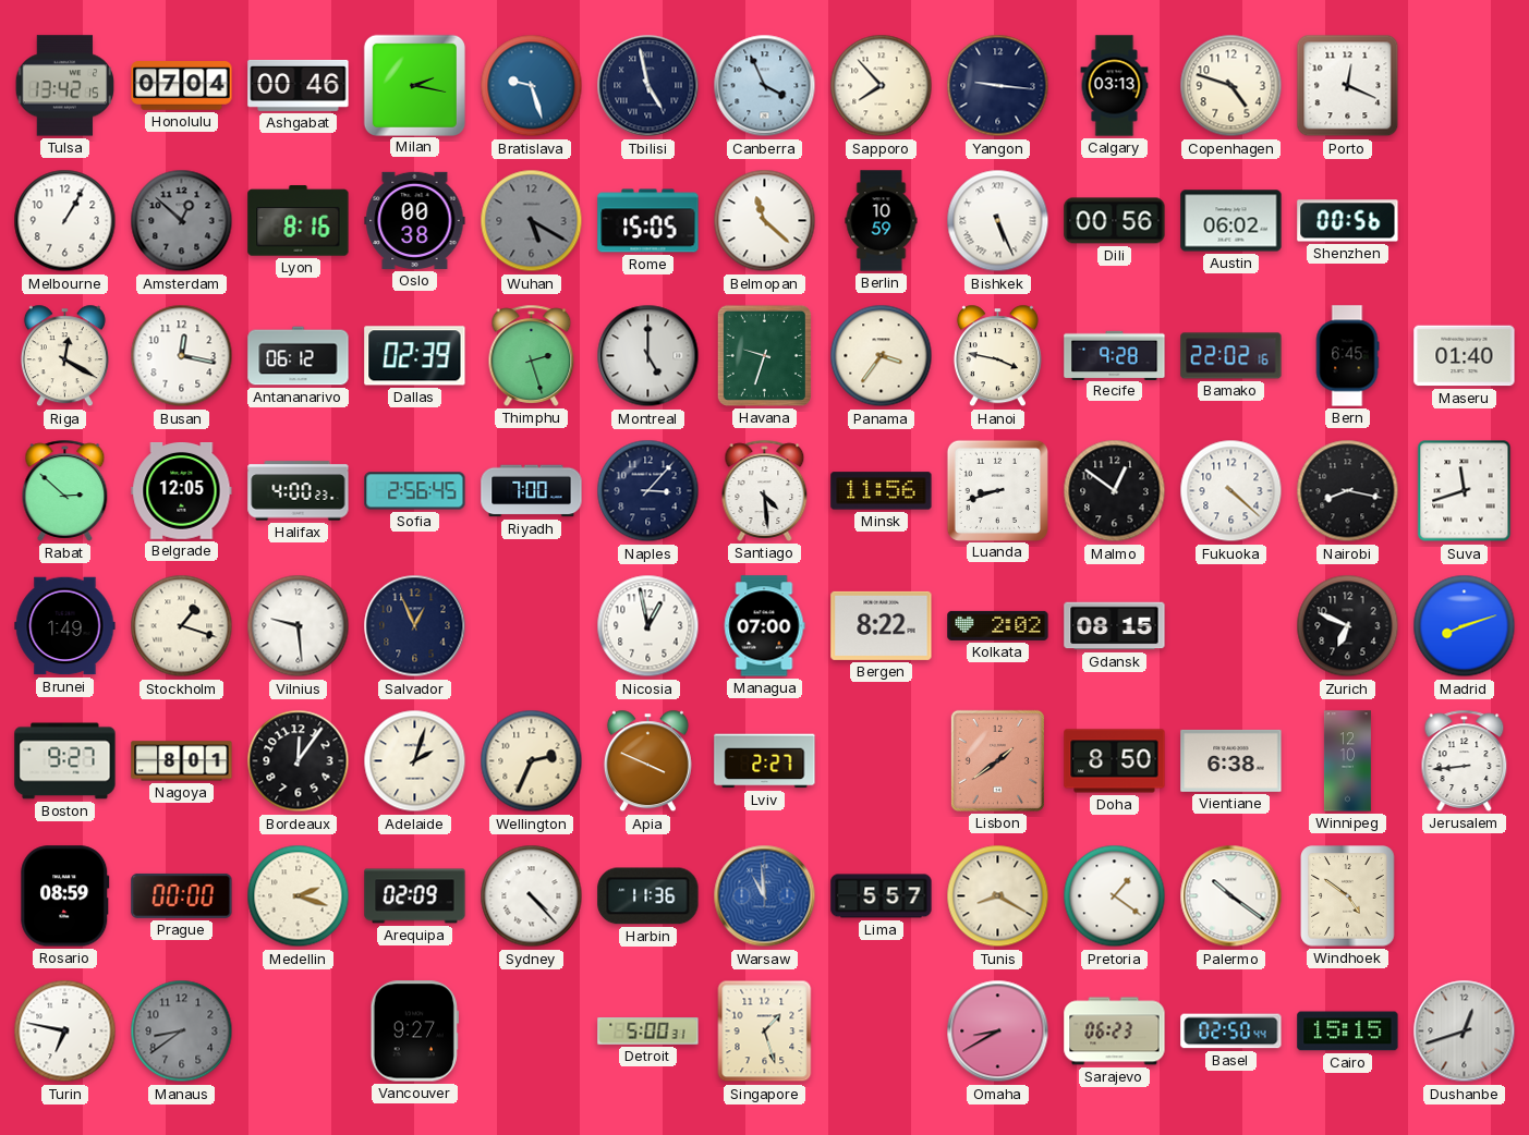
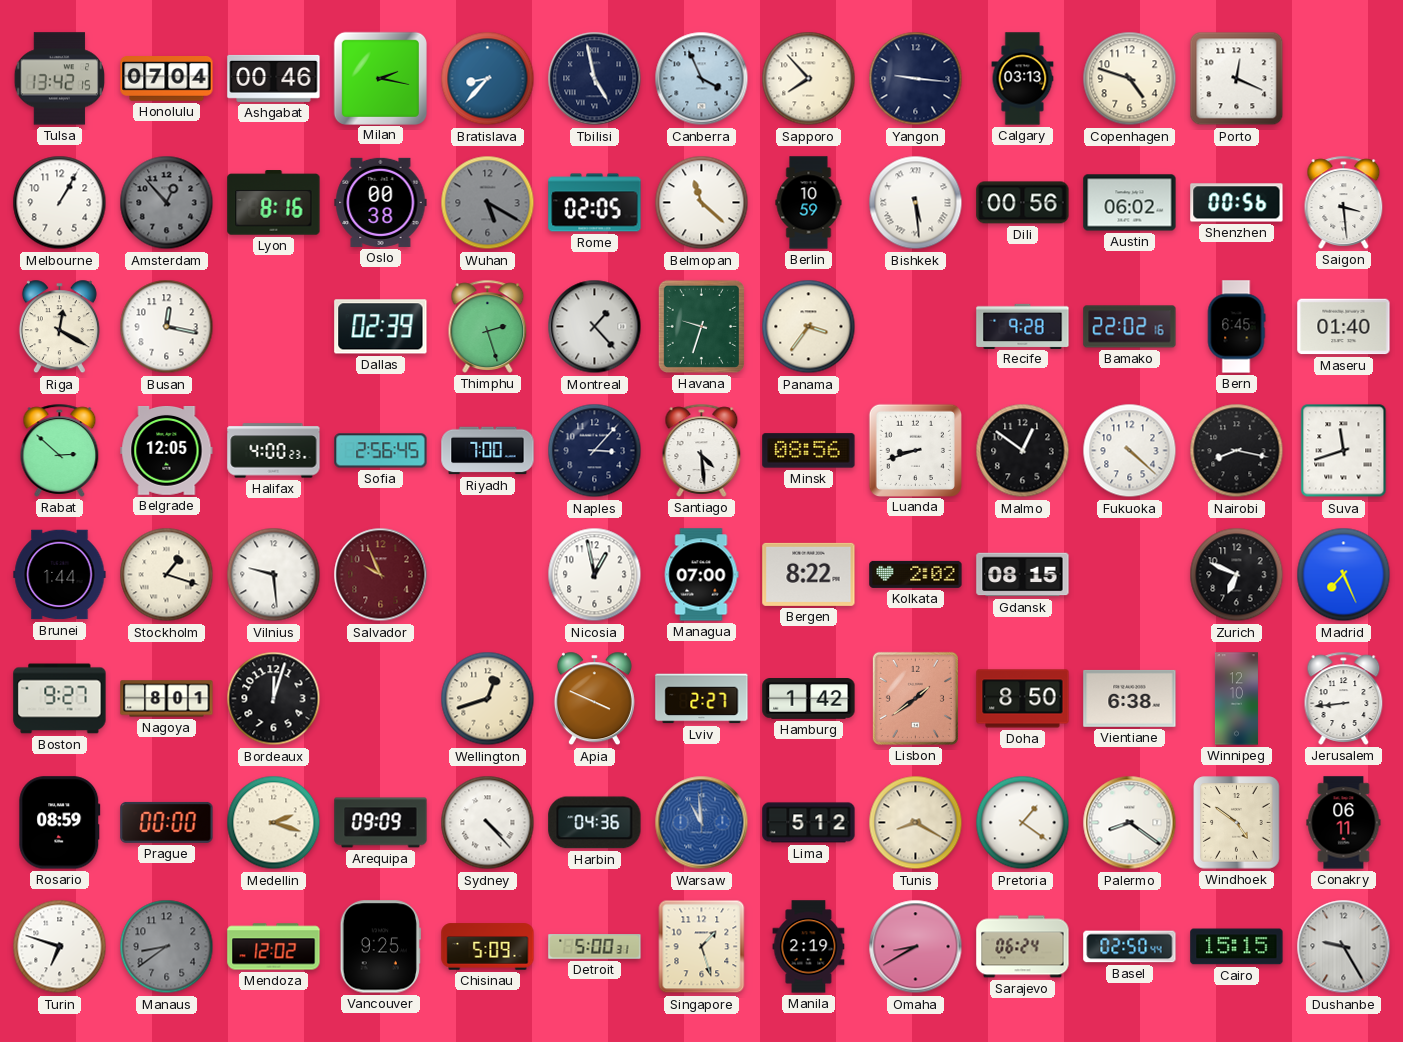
Bratislava: 9:27 -> 8:37 (488, 79)
Amsterdam: 12:52 -> 12:53 (167, 203)
Rome: 15:05 -> 02:05 (595, 203)
Bishkek: 5:26 -> 5:29 (916, 203)
Saigon: none -> 3:29 (1344, 202)
Antananarivo: 06:12 -> none (299, 356)
Montreal: 5:00 -> 1:23 (595, 327)
Hanoi: 3:47 -> none (997, 356)
Minsk: 11:56 -> 08:56 (809, 451)
Brunei: 1:49 -> 1:44 (60, 575)
Salvador: 12:56 -> 9:56 (381, 575)
Salvador dial: navy -> burgundy (381, 575)
Madrid: 8:12 -> 7:26 (1344, 575)
Bordeaux: 12:06 -> 12:03 (274, 699)
Adelaide: 2:03 -> none (415, 761)
Wellington: 2:34 -> 12:42 (488, 699)
Hamburg: none -> 1:42 (809, 699)
Arequipa: 02:09 -> 09:09 (381, 823)
Harbin: 11:36 -> 04:36 (595, 823)
Lima: 5:57 -> 5:12 (809, 823)
Palermo: 10:21 -> 8:21 (1130, 823)
Conakry: none -> 06:11 (1344, 823)
Turin: 6:47 -> 6:48 (60, 947)
Mendoza: none -> 12:02 (274, 947)
Vancouver: 9:27 -> 9:25 (380, 947)
Chisinau: none -> 5:09 (488, 947)
Manila: none -> 2:19 (809, 947)
Sarajevo: 06:23 -> 06:24 (1023, 947)
Dushanbe: 12:42 -> 9:25 (1344, 947)
